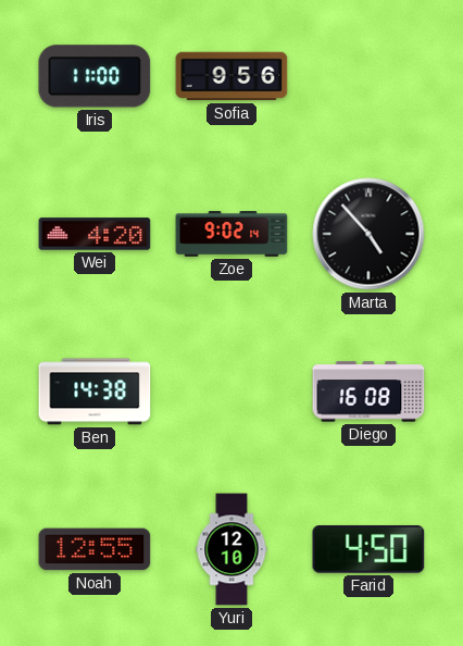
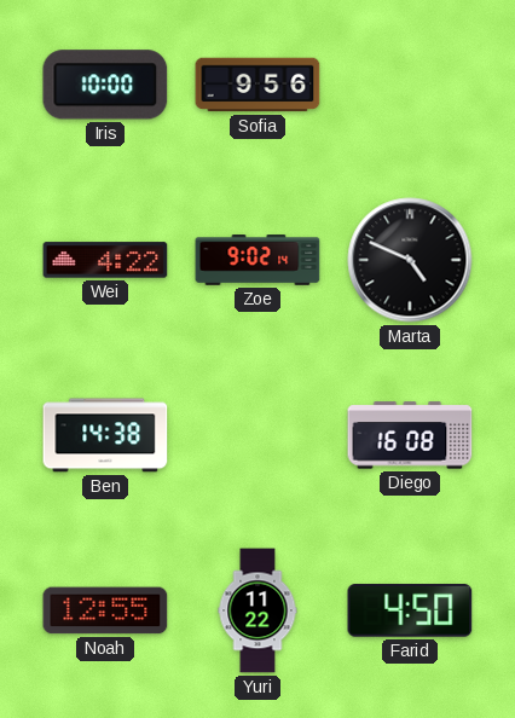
Iris: 11:00 -> 10:00 (105, 85)
Wei: 4:20 -> 4:22 (105, 260)
Marta: 4:53 -> 4:49 (410, 260)
Yuri: 12:10 -> 11:22 (257, 610)
